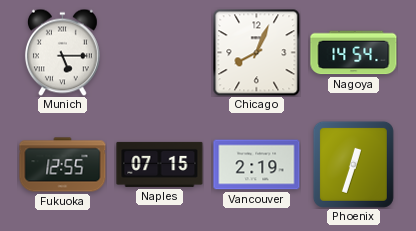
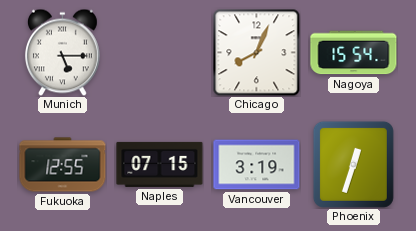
Nagoya: 14:54 -> 15:54 (354, 53)
Vancouver: 2:19 -> 3:19 (257, 165)
